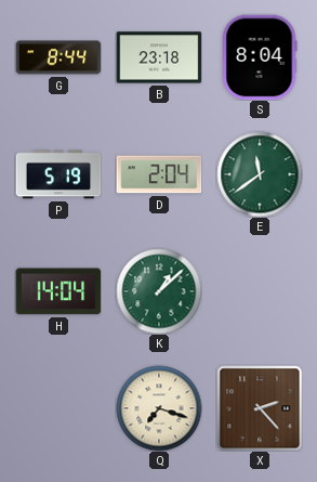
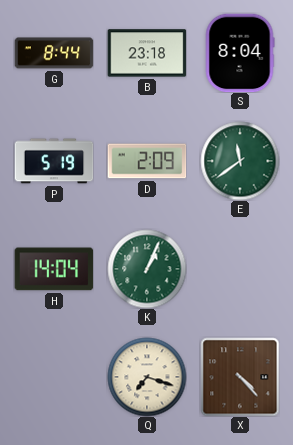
D: 2:04 -> 2:09 (147, 161)
K: 1:08 -> 1:04 (147, 269)
X: 2:23 -> 4:23 (240, 377)
